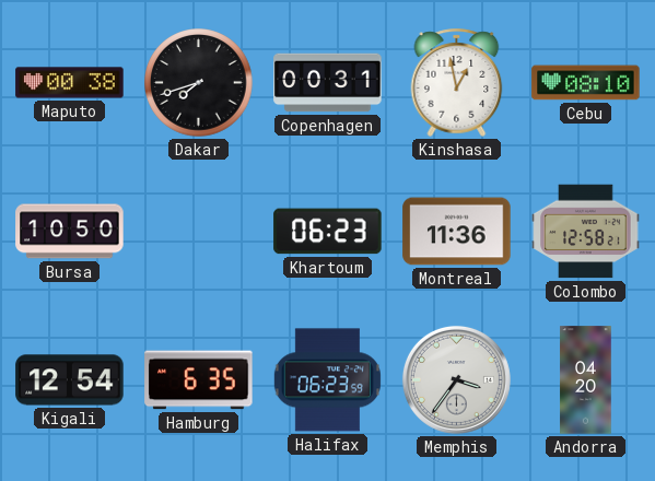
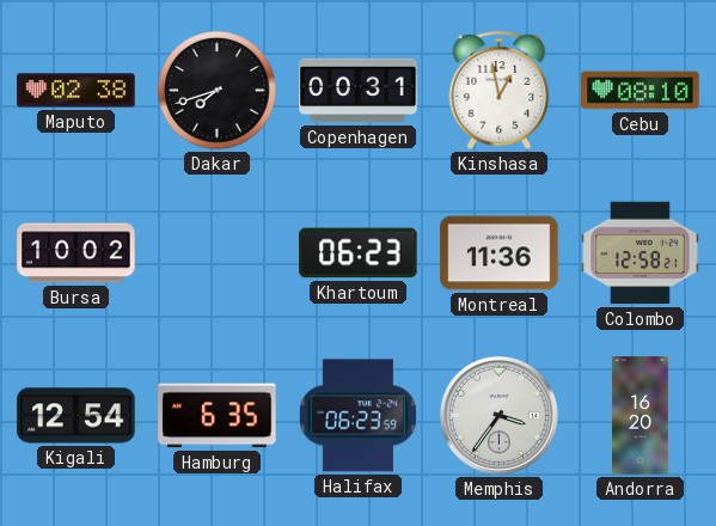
Maputo: 00:38 -> 02:38 (77, 91)
Bursa: 10:50 -> 10:02 (77, 253)
Andorra: 04:20 -> 16:20 (641, 416)
